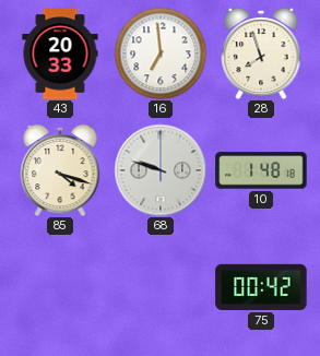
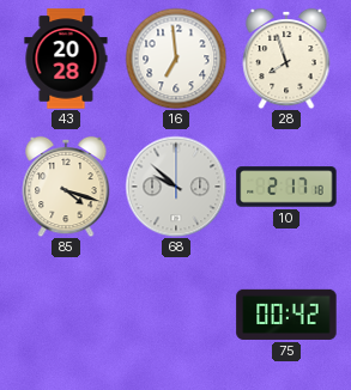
43: 20:33 -> 20:28 (66, 59)
68: 9:48 -> 9:52 (176, 187)
10: 1:48 -> 2:17 (286, 187)
